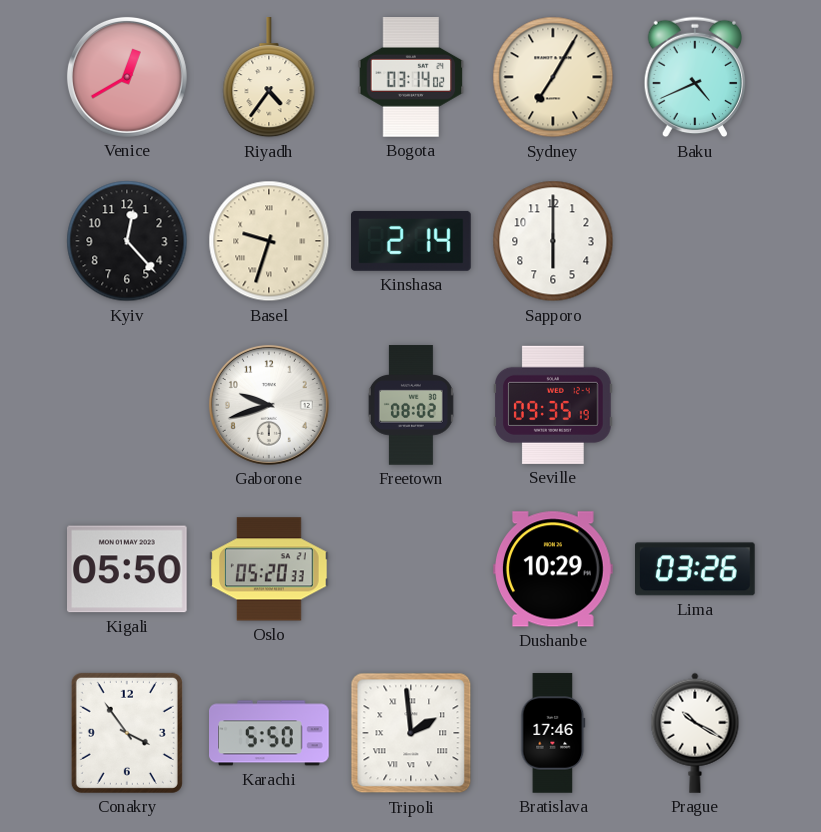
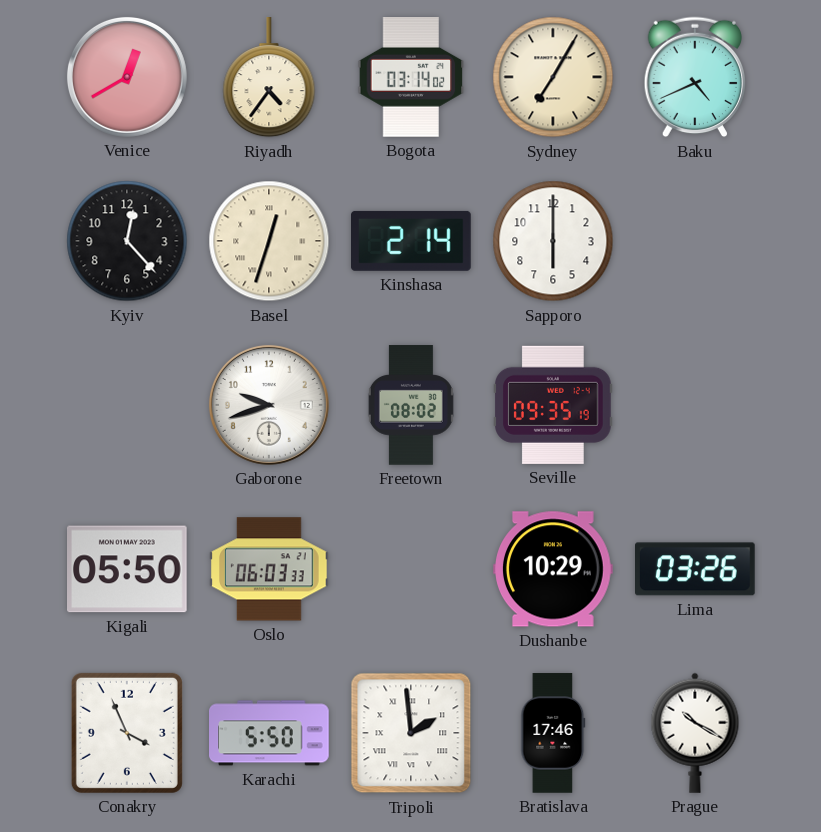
Basel: 9:33 -> 12:33 (269, 241)
Oslo: 05:20 -> 06:03 (270, 569)
Conakry: 3:54 -> 3:56 (127, 733)
